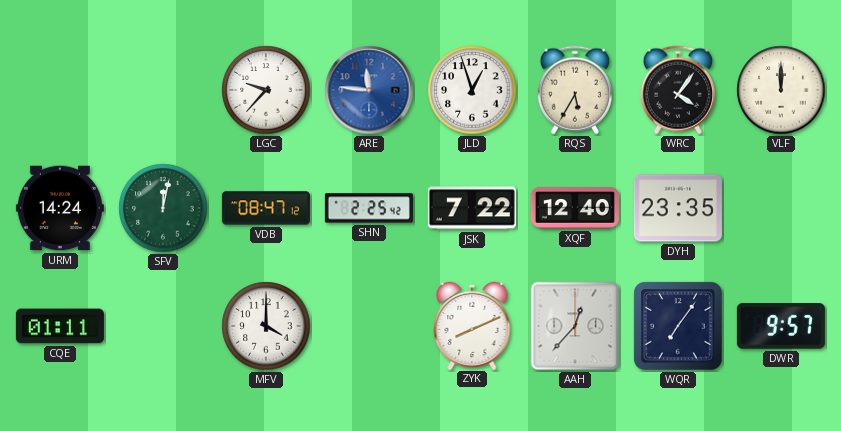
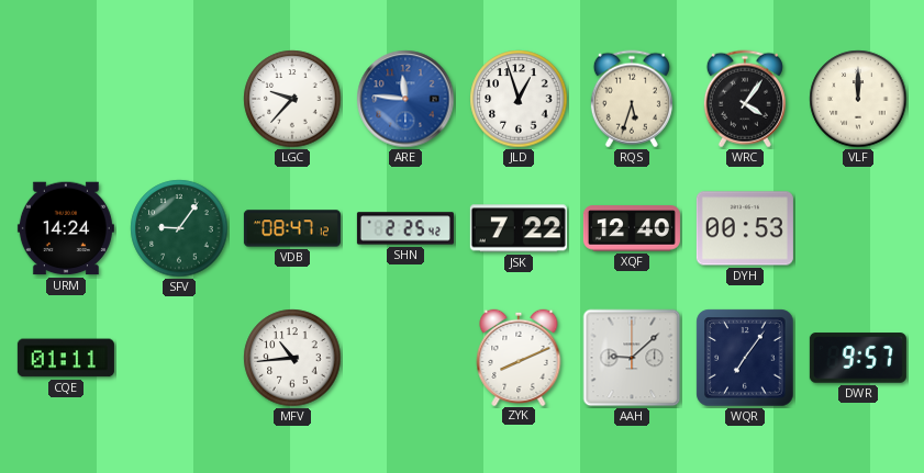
RQS: 5:35 -> 5:33 (632, 99)
SFV: 12:02 -> 9:06 (179, 228)
DYH: 23:35 -> 00:53 (745, 228)
MFV: 4:00 -> 10:44 (292, 358)
AAH: 12:37 -> 9:08 (632, 358)
